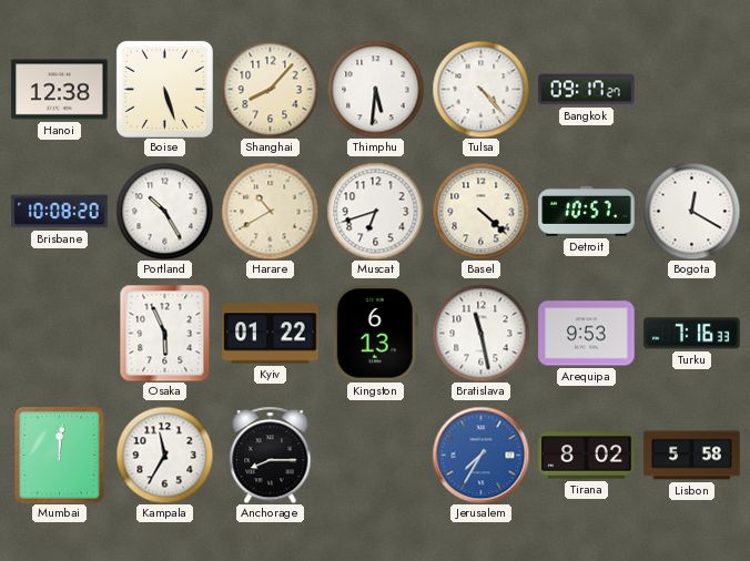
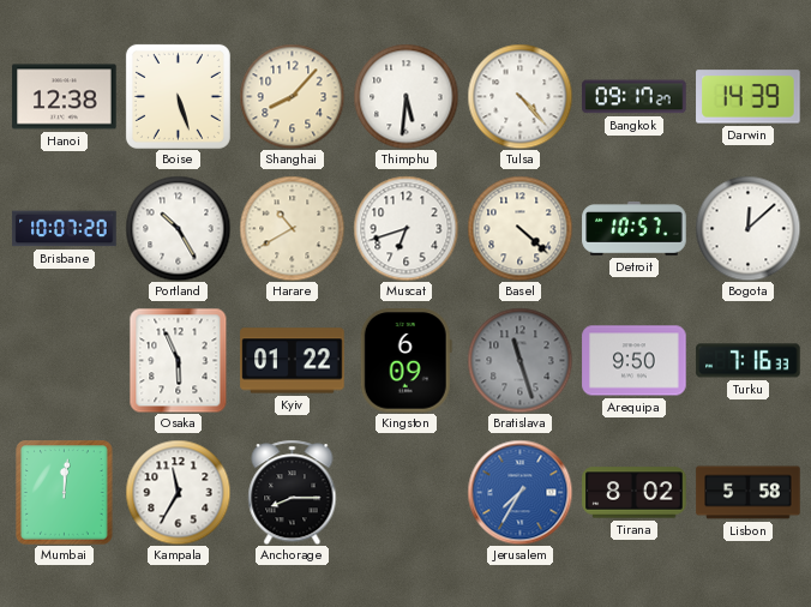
Darwin: none -> 14:39 (749, 97)
Brisbane: 10:08 -> 10:07 (65, 229)
Bogota: 12:20 -> 12:08 (747, 228)
Kingston: 6:13 -> 6:09 (405, 361)
Bratislava: 11:28 -> 11:27 (519, 360)
Bratislava dial: white -> grey (519, 360)
Arequipa: 9:53 -> 9:50 (635, 361)
